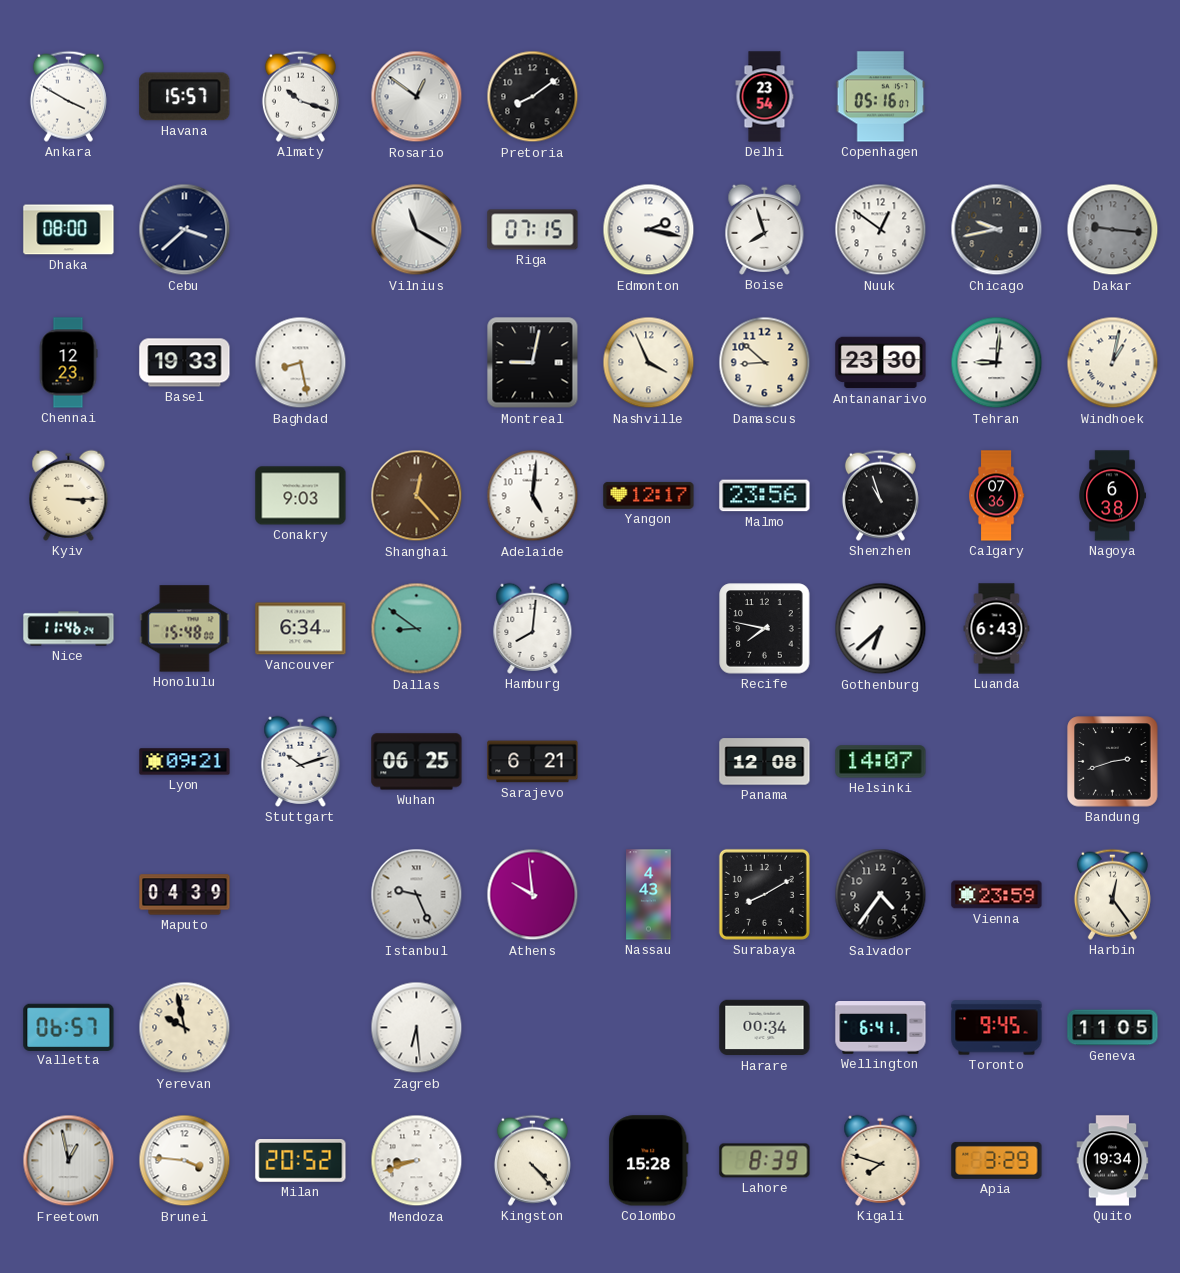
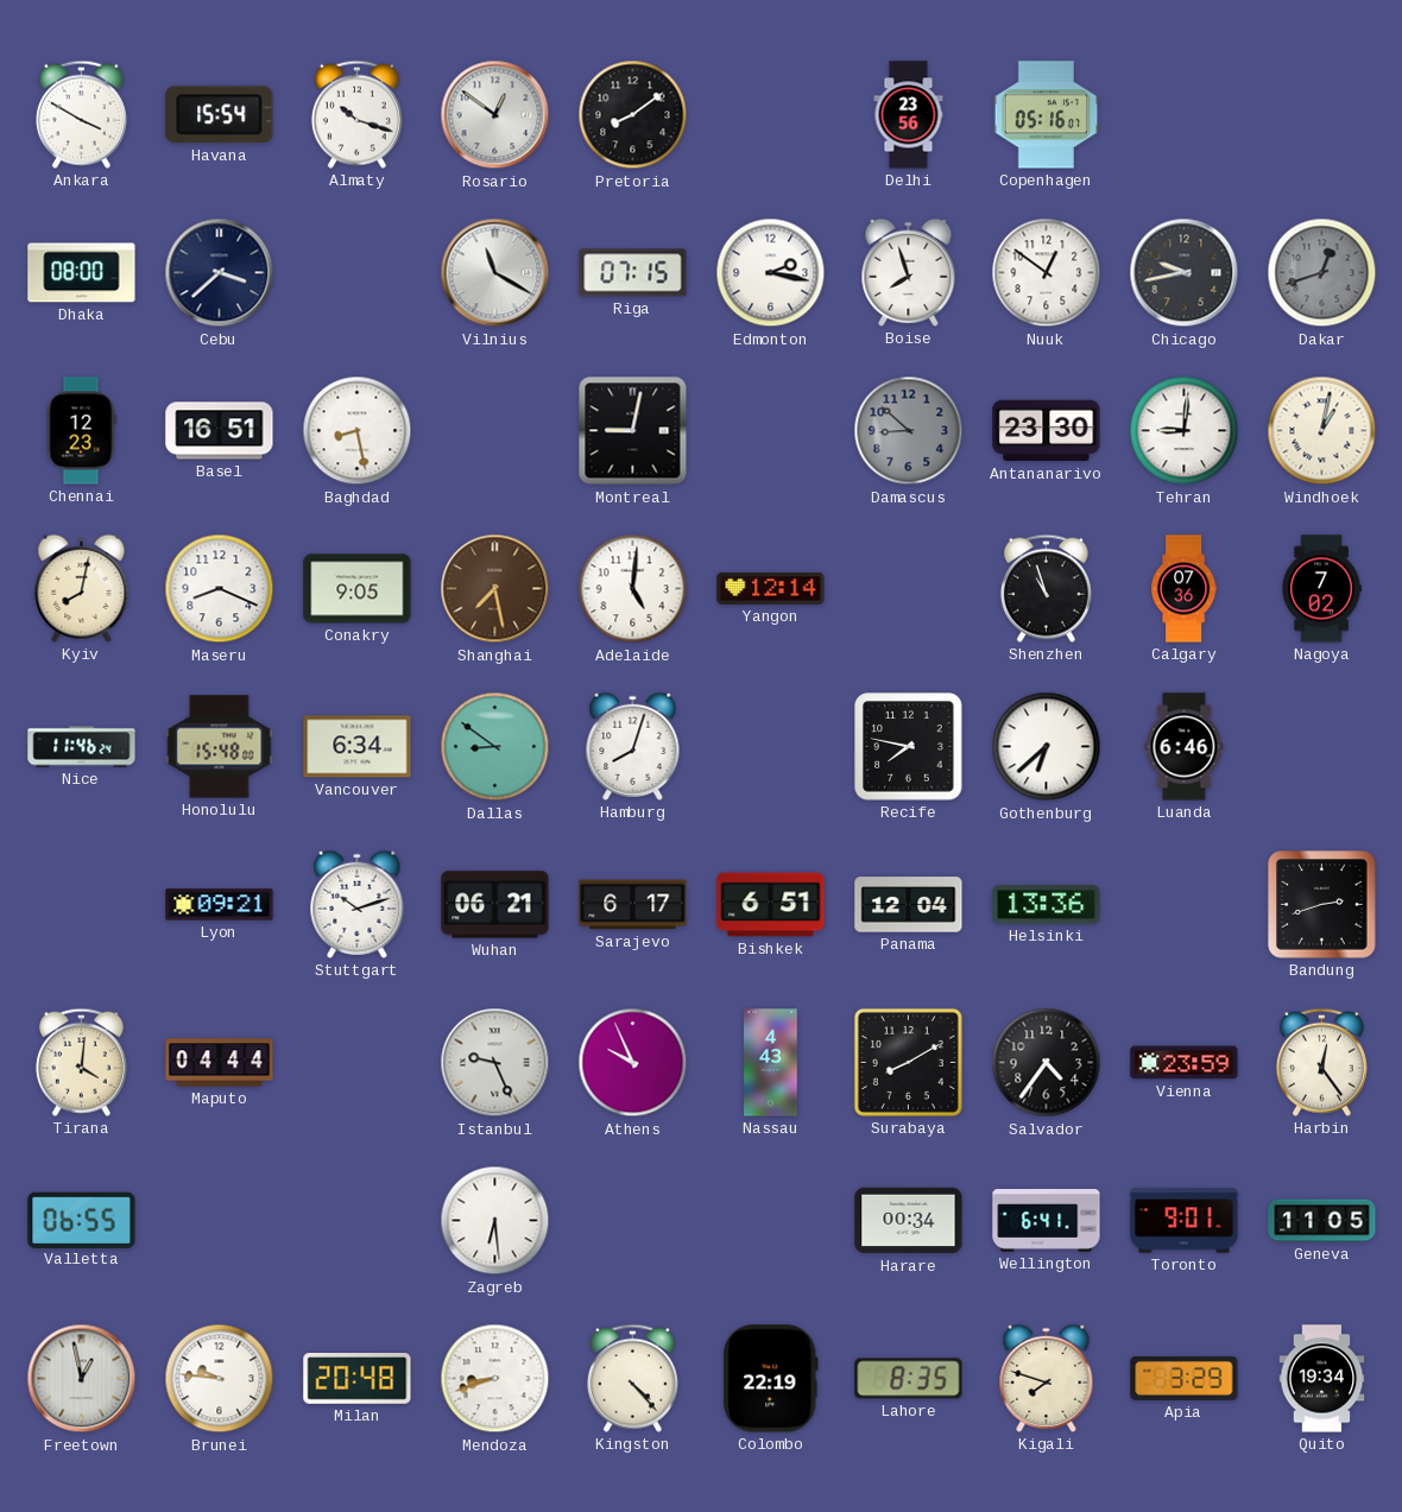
Havana: 15:57 -> 15:54 (220, 115)
Delhi: 23:54 -> 23:56 (909, 115)
Dakar: 9:16 -> 12:42 (1322, 273)
Basel: 19:33 -> 16:51 (220, 431)
Nashville: 3:56 -> none (649, 363)
Damascus dial: cream -> grey (909, 431)
Kyiv: 3:15 -> 8:02 (82, 588)
Maseru: none -> 8:19 (220, 589)
Conakry: 9:03 -> 9:05 (358, 589)
Shanghai: 12:23 -> 7:28 (495, 589)
Yangon: 12:17 -> 12:14 (771, 588)
Malmo: 23:56 -> none (765, 496)
Nagoya: 6:38 -> 7:02 (1321, 589)
Hamburg: 8:01 -> 8:03 (633, 746)
Luanda: 6:43 -> 6:46 (1185, 747)
Wuhan: 06:25 -> 06:21 (495, 905)
Sarajevo: 6:21 -> 6:17 (633, 905)
Bishkek: none -> 6:51 (771, 905)
Panama: 12:08 -> 12:04 (909, 905)
Helsinki: 14:07 -> 13:36 (1047, 905)
Tirana: none -> 4:01 (81, 1062)
Maputo: 04:39 -> 04:44 (220, 1063)
Athens: 9:59 -> 9:56 (633, 1063)
Valletta: 06:57 -> 06:55 (82, 1220)
Yerevan: 9:58 -> none (185, 1028)
Toronto: 9:45 -> 9:01 (1185, 1221)
Brunei: 3:46 -> 9:46 (220, 1379)
Milan: 20:52 -> 20:48 (358, 1379)
Colombo: 15:28 -> 22:19 (770, 1379)
Lahore: 8:39 -> 8:35 (909, 1379)
